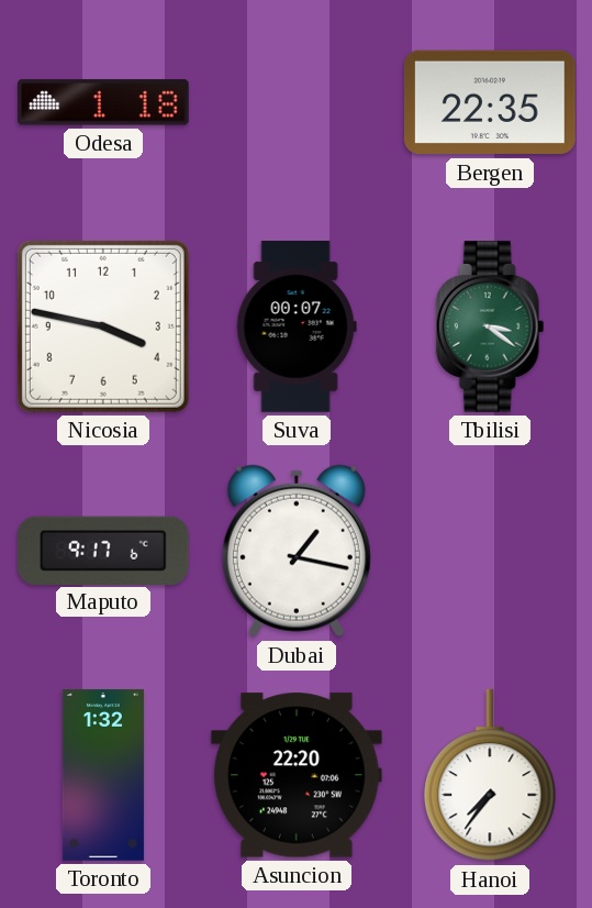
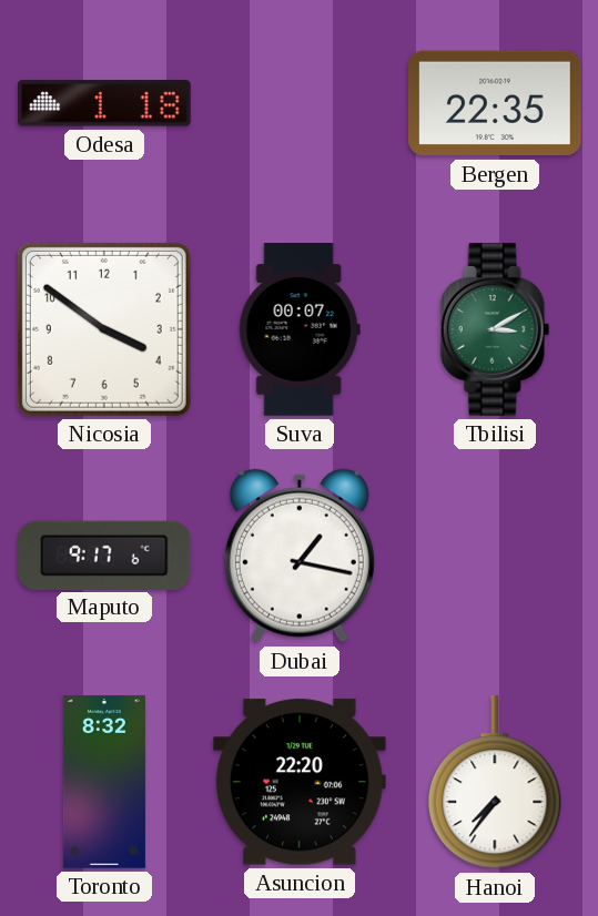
Nicosia: 3:47 -> 3:51 (104, 329)
Tbilisi: 3:21 -> 3:10 (495, 330)
Toronto: 1:32 -> 8:32 (104, 782)
